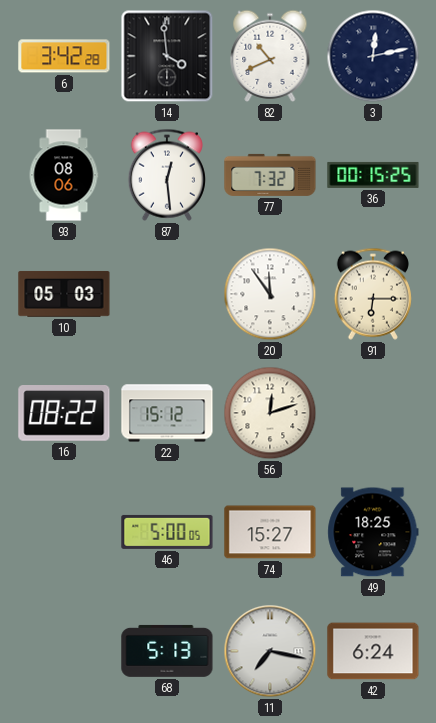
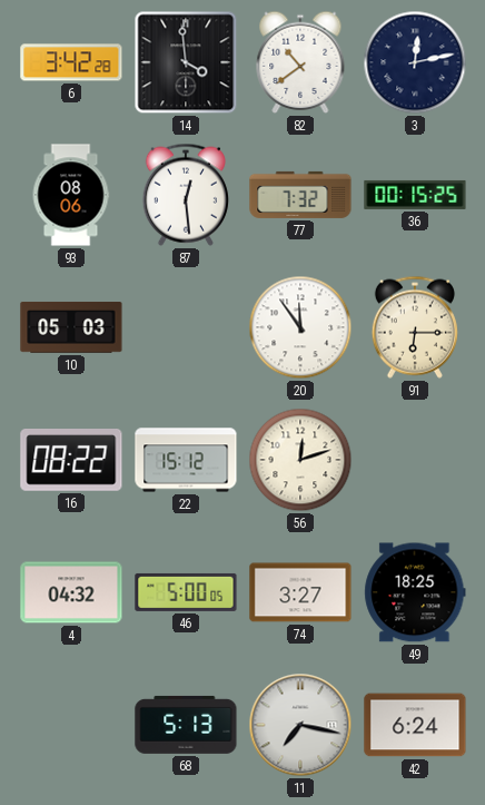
82: 10:41 -> 10:39 (300, 62)
4: none -> 04:32 (71, 592)
74: 15:27 -> 3:27 (300, 592)
